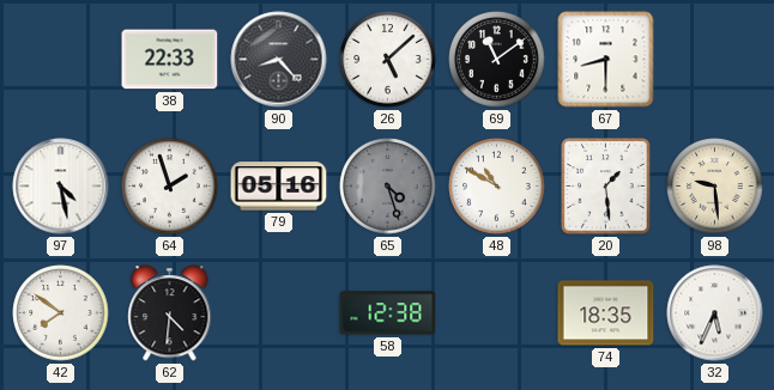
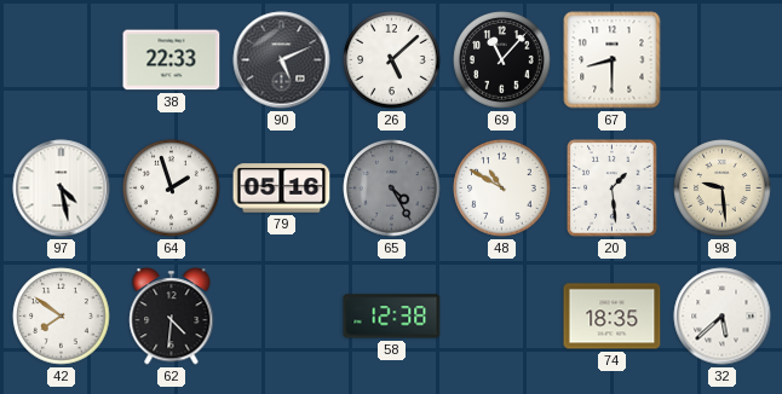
90: 8:23 -> 5:11 (282, 60)
69: 11:09 -> 11:07 (502, 60)
65: 4:27 -> 4:25 (392, 189)
32: 5:34 -> 5:38 (723, 317)
